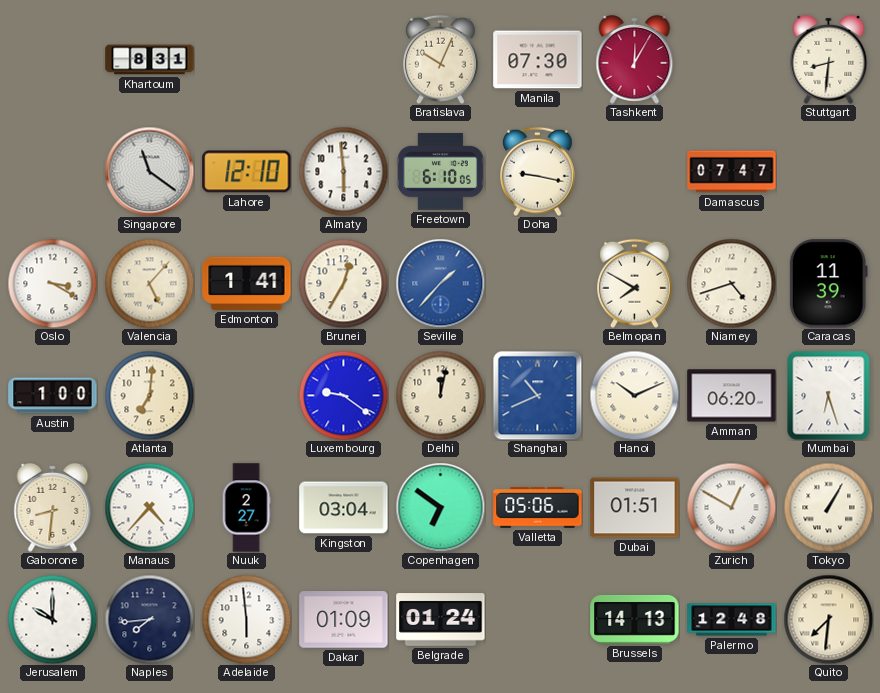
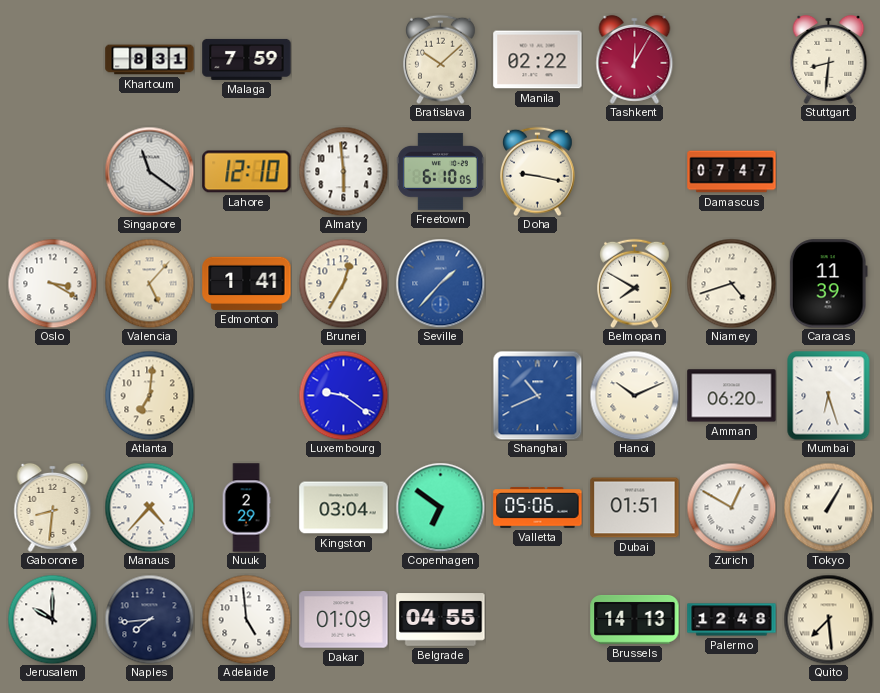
Malaga: none -> 7:59 (247, 59)
Bratislava: 10:04 -> 10:08 (441, 59)
Manila: 07:30 -> 02:22 (538, 60)
Austin: 1:00 -> none (53, 396)
Delhi: 12:02 -> none (440, 395)
Nuuk: 2:27 -> 2:29 (246, 508)
Adelaide: 5:59 -> 4:59 (246, 619)
Belgrade: 01:24 -> 04:55 (441, 620)
Quito: 7:31 -> 7:29 (828, 619)
